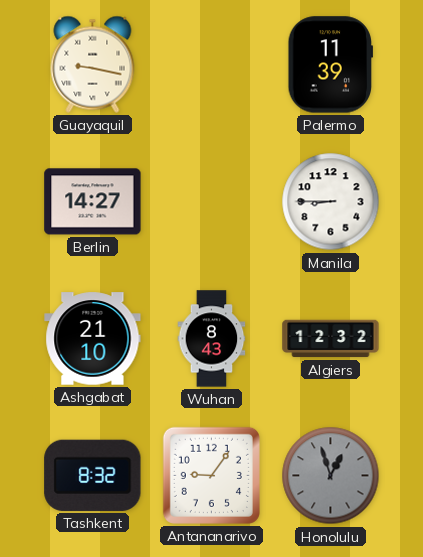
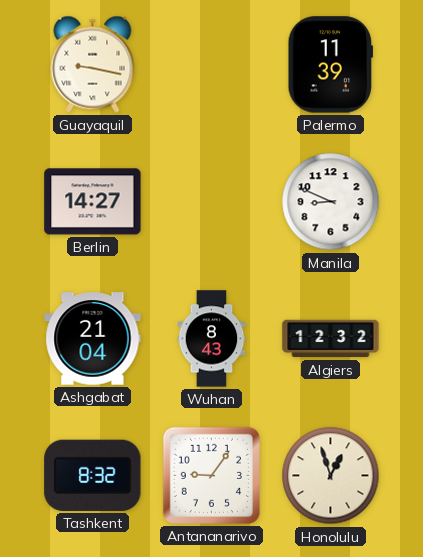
Manila: 8:45 -> 8:49 (331, 202)
Ashgabat: 21:10 -> 21:04 (93, 339)
Honolulu dial: grey -> cream (331, 476)
